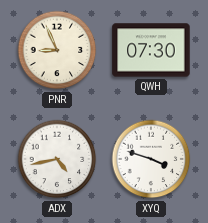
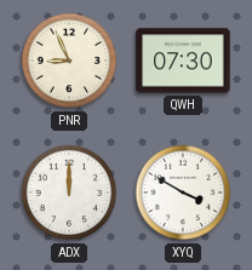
ADX: 4:43 -> 12:00 (69, 193)
XYQ: 3:48 -> 3:50 (183, 193)
